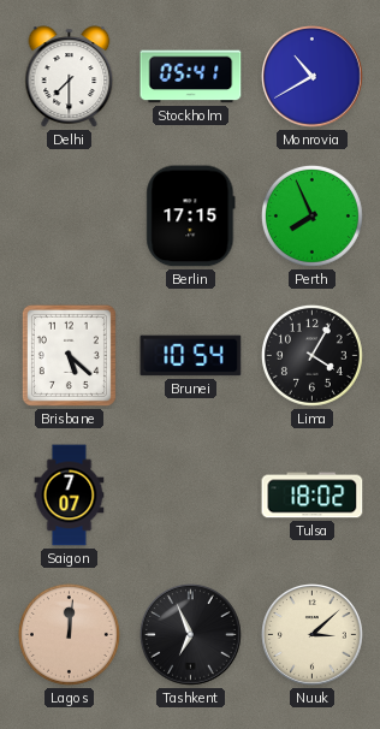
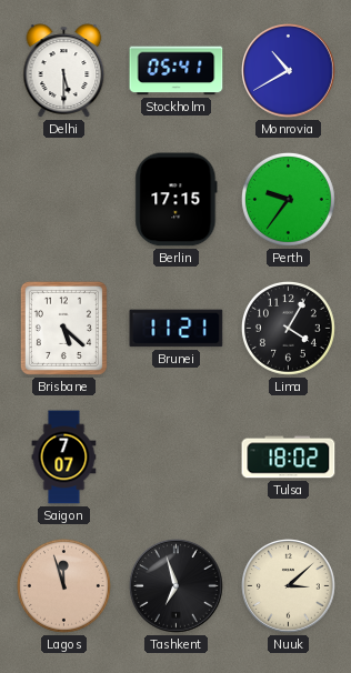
Delhi: 7:30 -> 5:30 (64, 71)
Perth: 7:56 -> 9:36 (288, 199)
Brunei: 10:54 -> 11:21 (177, 329)
Lagos: 12:01 -> 11:57 (63, 585)
Tashkent: 6:56 -> 6:57 (177, 586)
